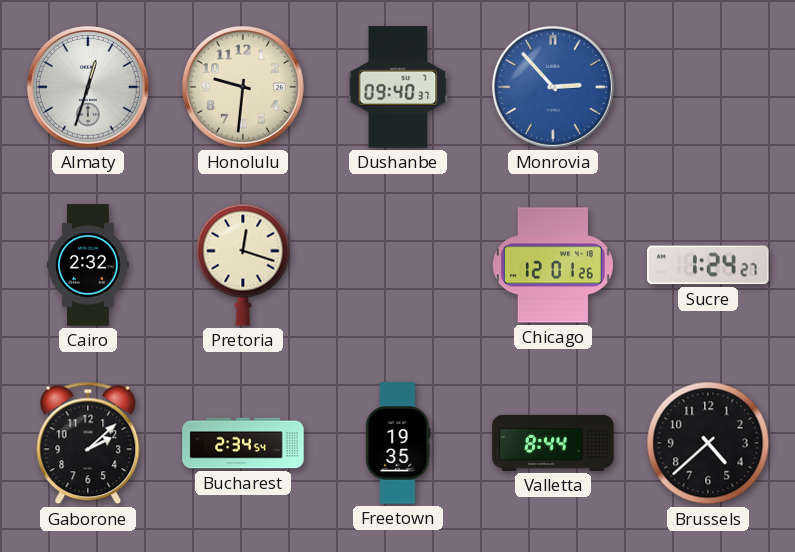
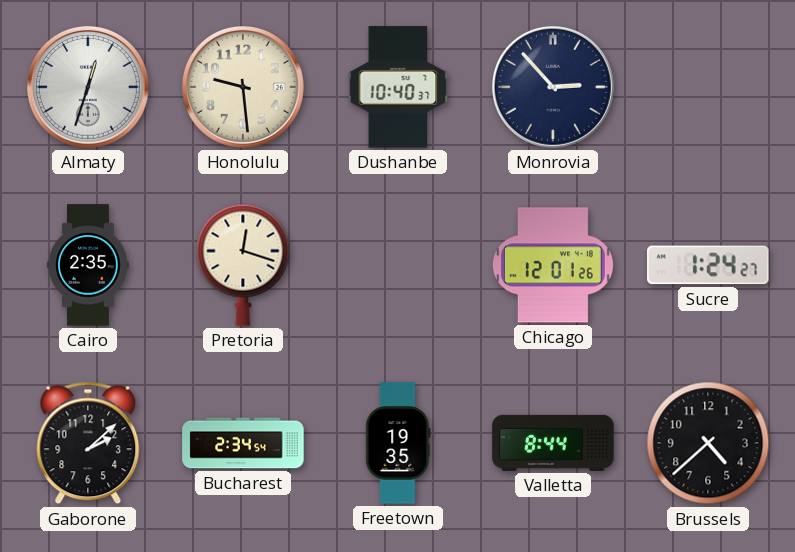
Honolulu: 9:31 -> 9:29 (243, 87)
Dushanbe: 09:40 -> 10:40 (398, 87)
Monrovia dial: blue -> navy (553, 87)
Cairo: 2:32 -> 2:35 (88, 265)
